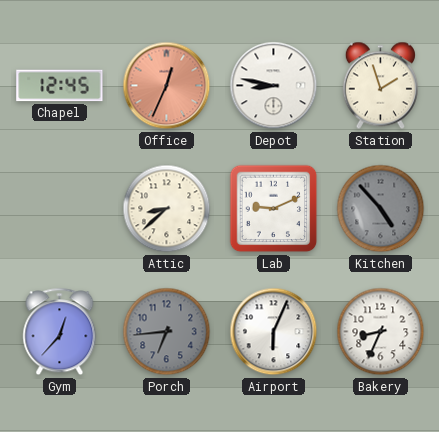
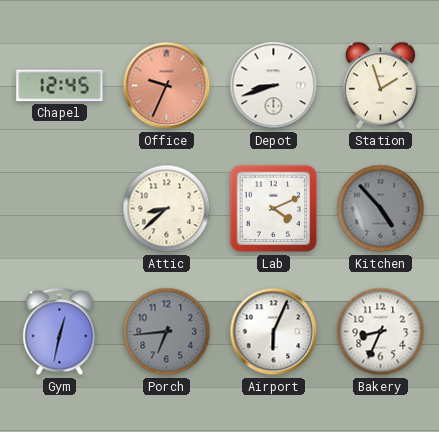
Office: 12:34 -> 9:34 (167, 86)
Depot: 8:47 -> 8:42 (274, 86)
Lab: 9:11 -> 4:11 (274, 209)
Gym: 12:37 -> 12:32 (60, 332)
